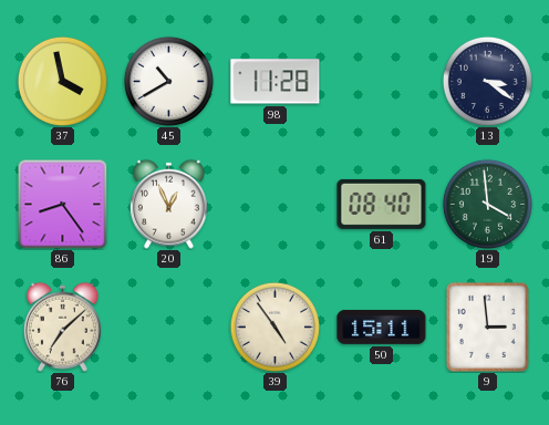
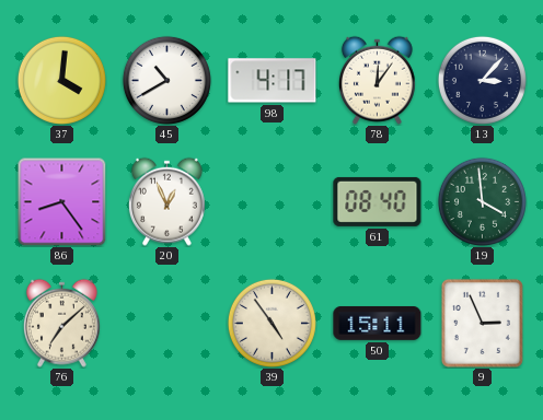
37: 3:58 -> 4:01 (61, 80)
98: 11:28 -> 4:17 (273, 81)
78: none -> 12:06 (377, 80)
13: 3:21 -> 3:07 (482, 80)
9: 2:59 -> 2:56 (482, 323)
